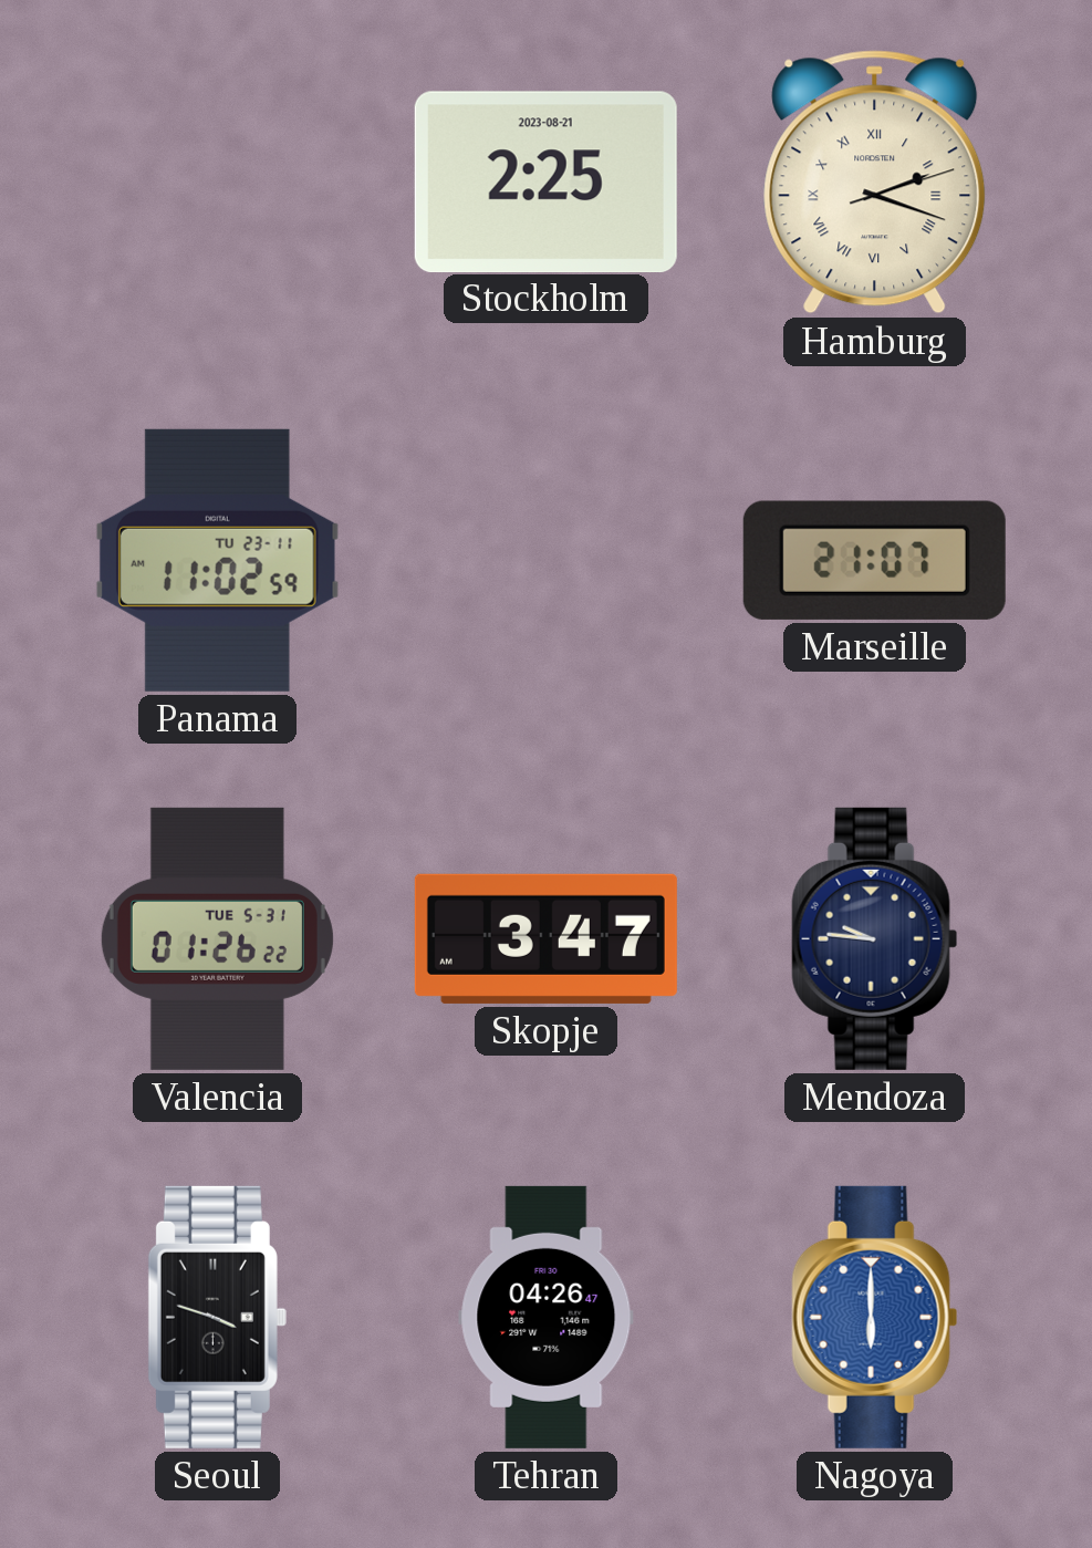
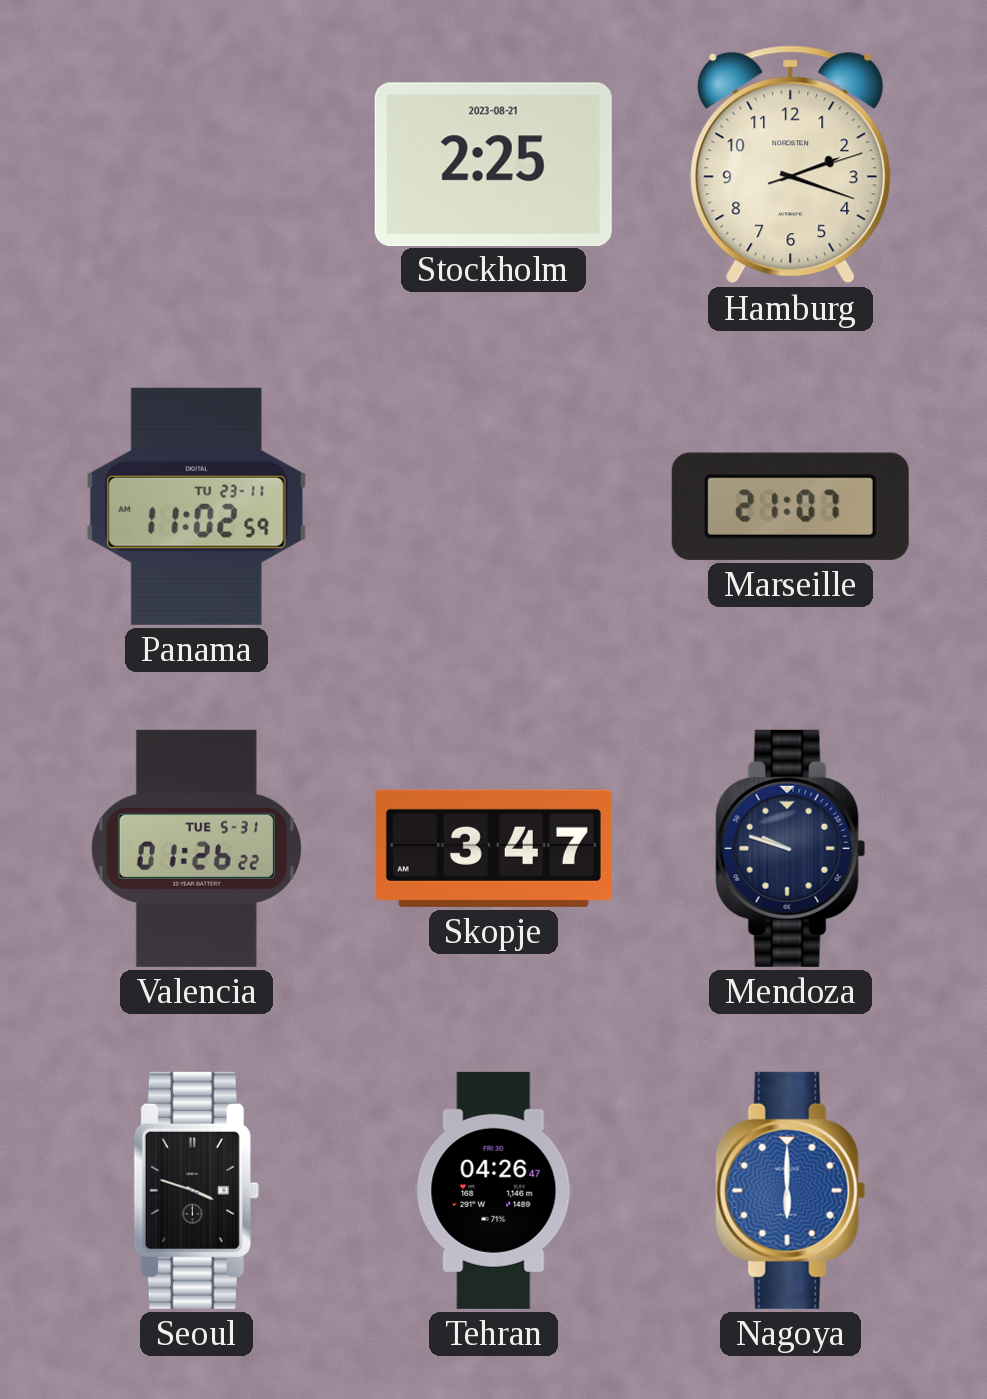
Hamburg numerals: Roman -> Arabic (791, 165)
Mendoza: 9:46 -> 9:48 (791, 848)
